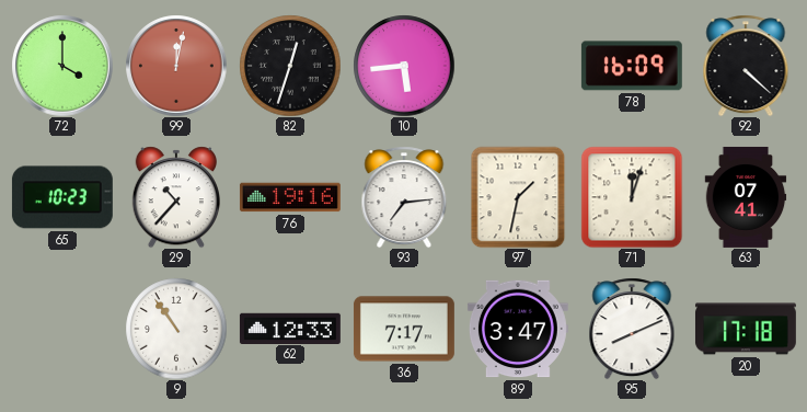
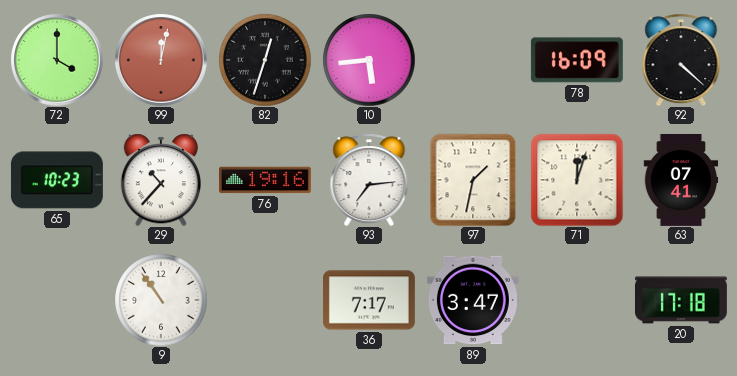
62: 12:33 -> none (290, 328)
95: 8:11 -> none (632, 329)
